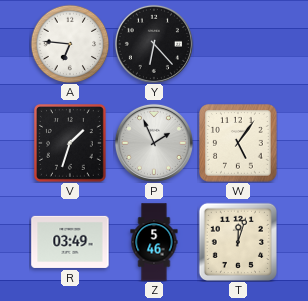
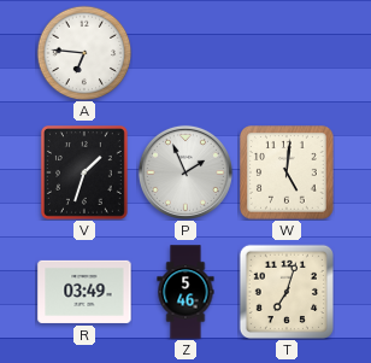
Y: 6:23 -> none (154, 44)
W: 5:06 -> 5:01 (287, 172)
T: 12:03 -> 7:03 (285, 291)
